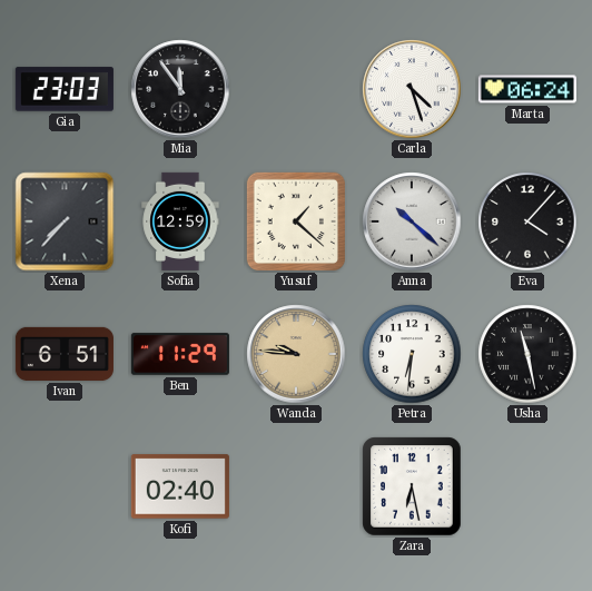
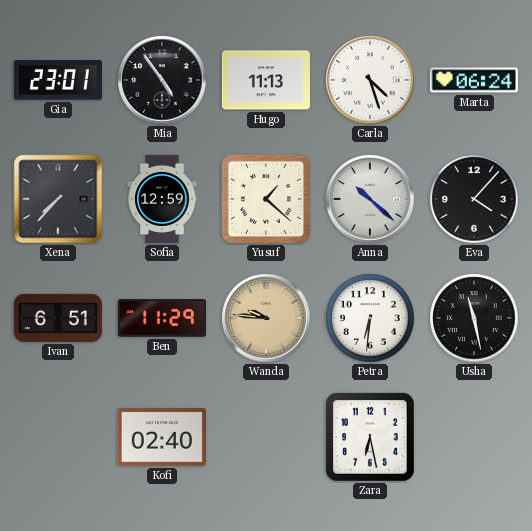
Gia: 23:03 -> 23:01 (58, 80)
Mia: 11:54 -> 4:54 (162, 80)
Hugo: none -> 11:13 (266, 80)
